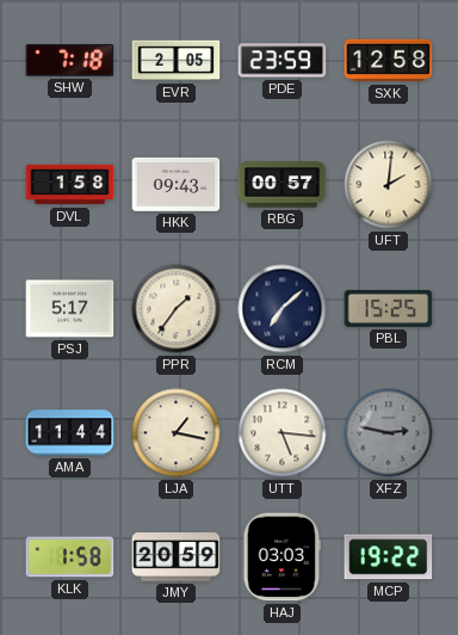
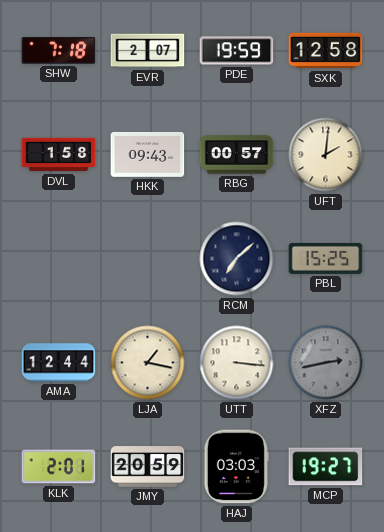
EVR: 2:05 -> 2:07 (148, 51)
PDE: 23:59 -> 19:59 (237, 51)
PSJ: 5:17 -> none (70, 309)
PPR: 1:36 -> none (177, 309)
AMA: 11:44 -> 12:44 (59, 363)
UTT: 5:16 -> 3:16 (237, 363)
XFZ: 2:47 -> 2:43 (326, 363)
KLK: 1:58 -> 2:01 (59, 467)
MCP: 19:22 -> 19:27 (326, 467)
